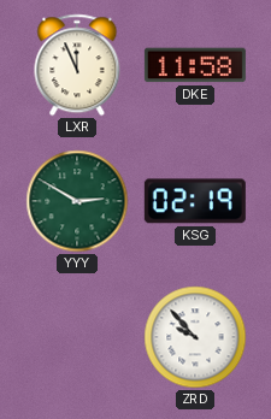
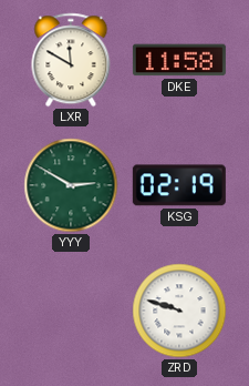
LXR: 11:56 -> 11:50 (71, 60)
ZRD: 9:53 -> 9:48 (179, 311)
